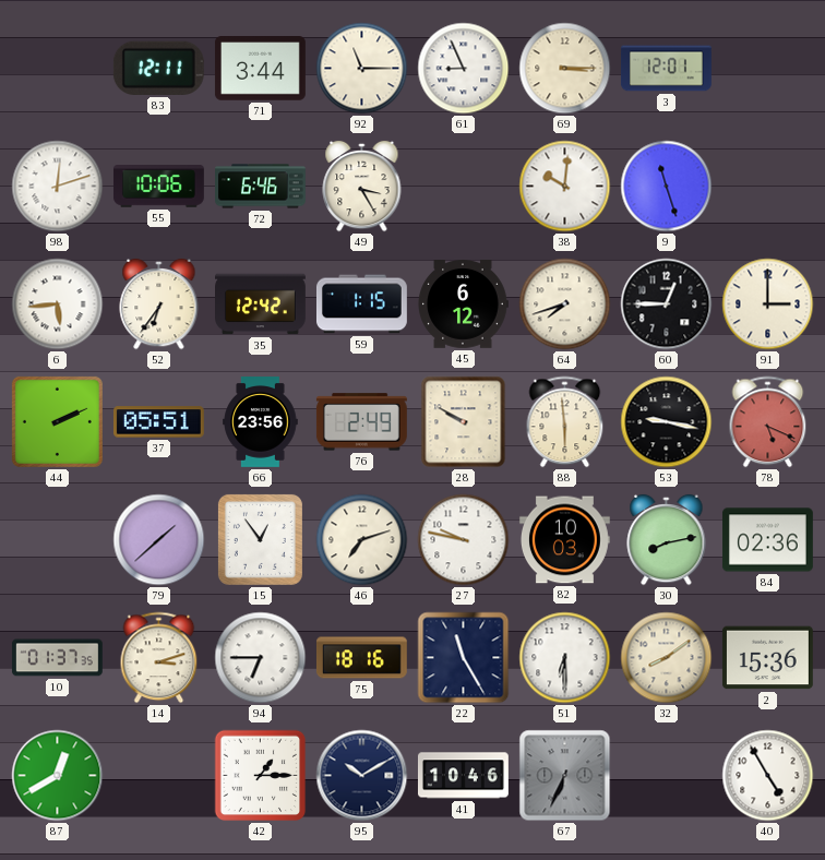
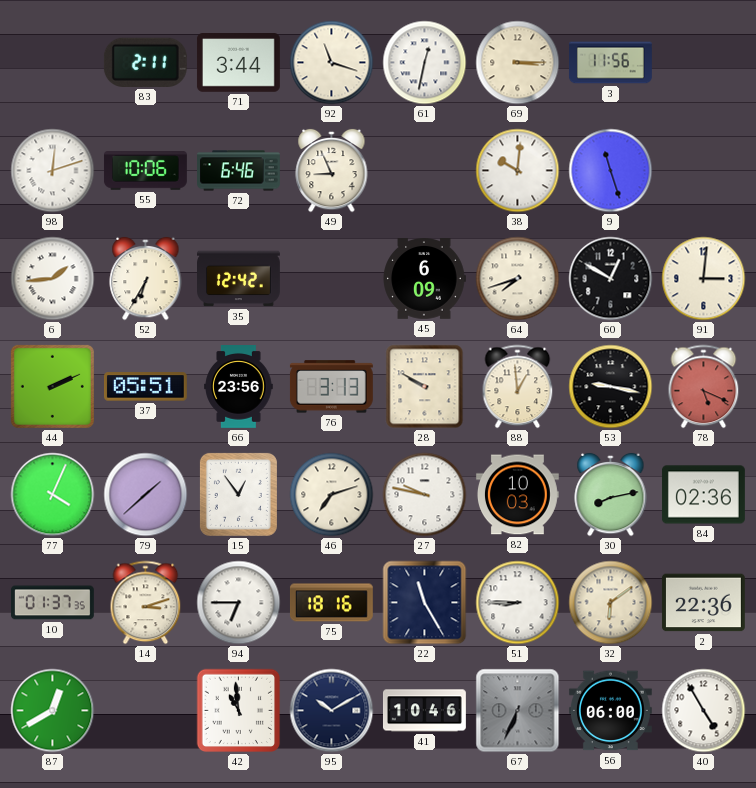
83: 12:11 -> 2:11 (145, 62)
92: 11:15 -> 11:18 (332, 63)
61: 8:56 -> 12:32 (425, 63)
3: 12:01 -> 11:56 (610, 63)
49: 3:25 -> 8:56 (332, 171)
6: 5:44 -> 1:44 (53, 279)
52: 6:36 -> 6:35 (146, 279)
59: 1:15 -> none (362, 304)
45: 6:12 -> 6:09 (424, 279)
60: 12:45 -> 12:50 (611, 279)
91: 3:00 -> 3:01 (704, 279)
76: 2:49 -> 3:13 (331, 387)
88: 5:59 -> 12:59 (518, 387)
77: none -> 4:04 (53, 495)
51: 6:30 -> 8:45 (518, 603)
32: 8:09 -> 6:09 (611, 603)
2: 15:36 -> 22:36 (703, 603)
42: 1:15 -> 10:59 (239, 711)
56: none -> 06:00 (610, 711)
